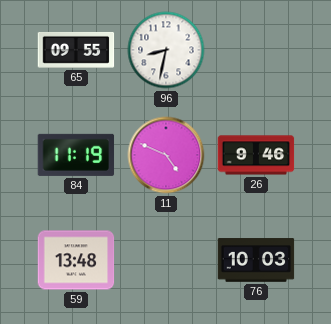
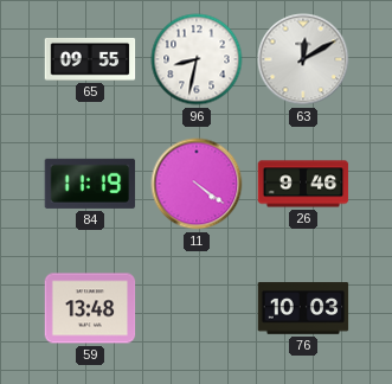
63: none -> 12:10 (303, 59)
11: 4:49 -> 4:21 (197, 184)
